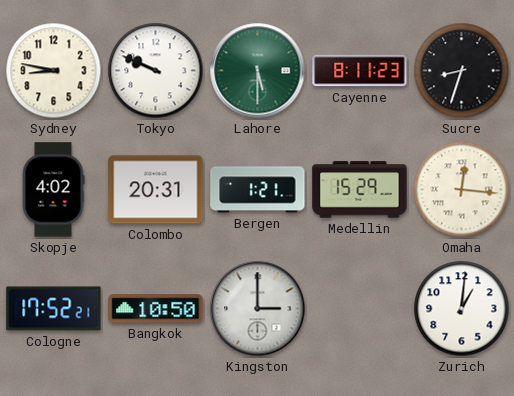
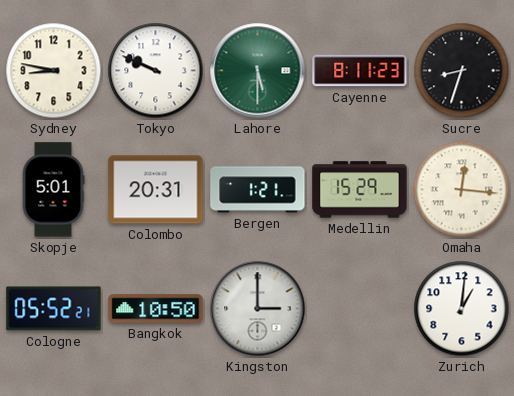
Skopje: 4:02 -> 5:01 (53, 190)
Cologne: 17:52 -> 05:52 (54, 309)
